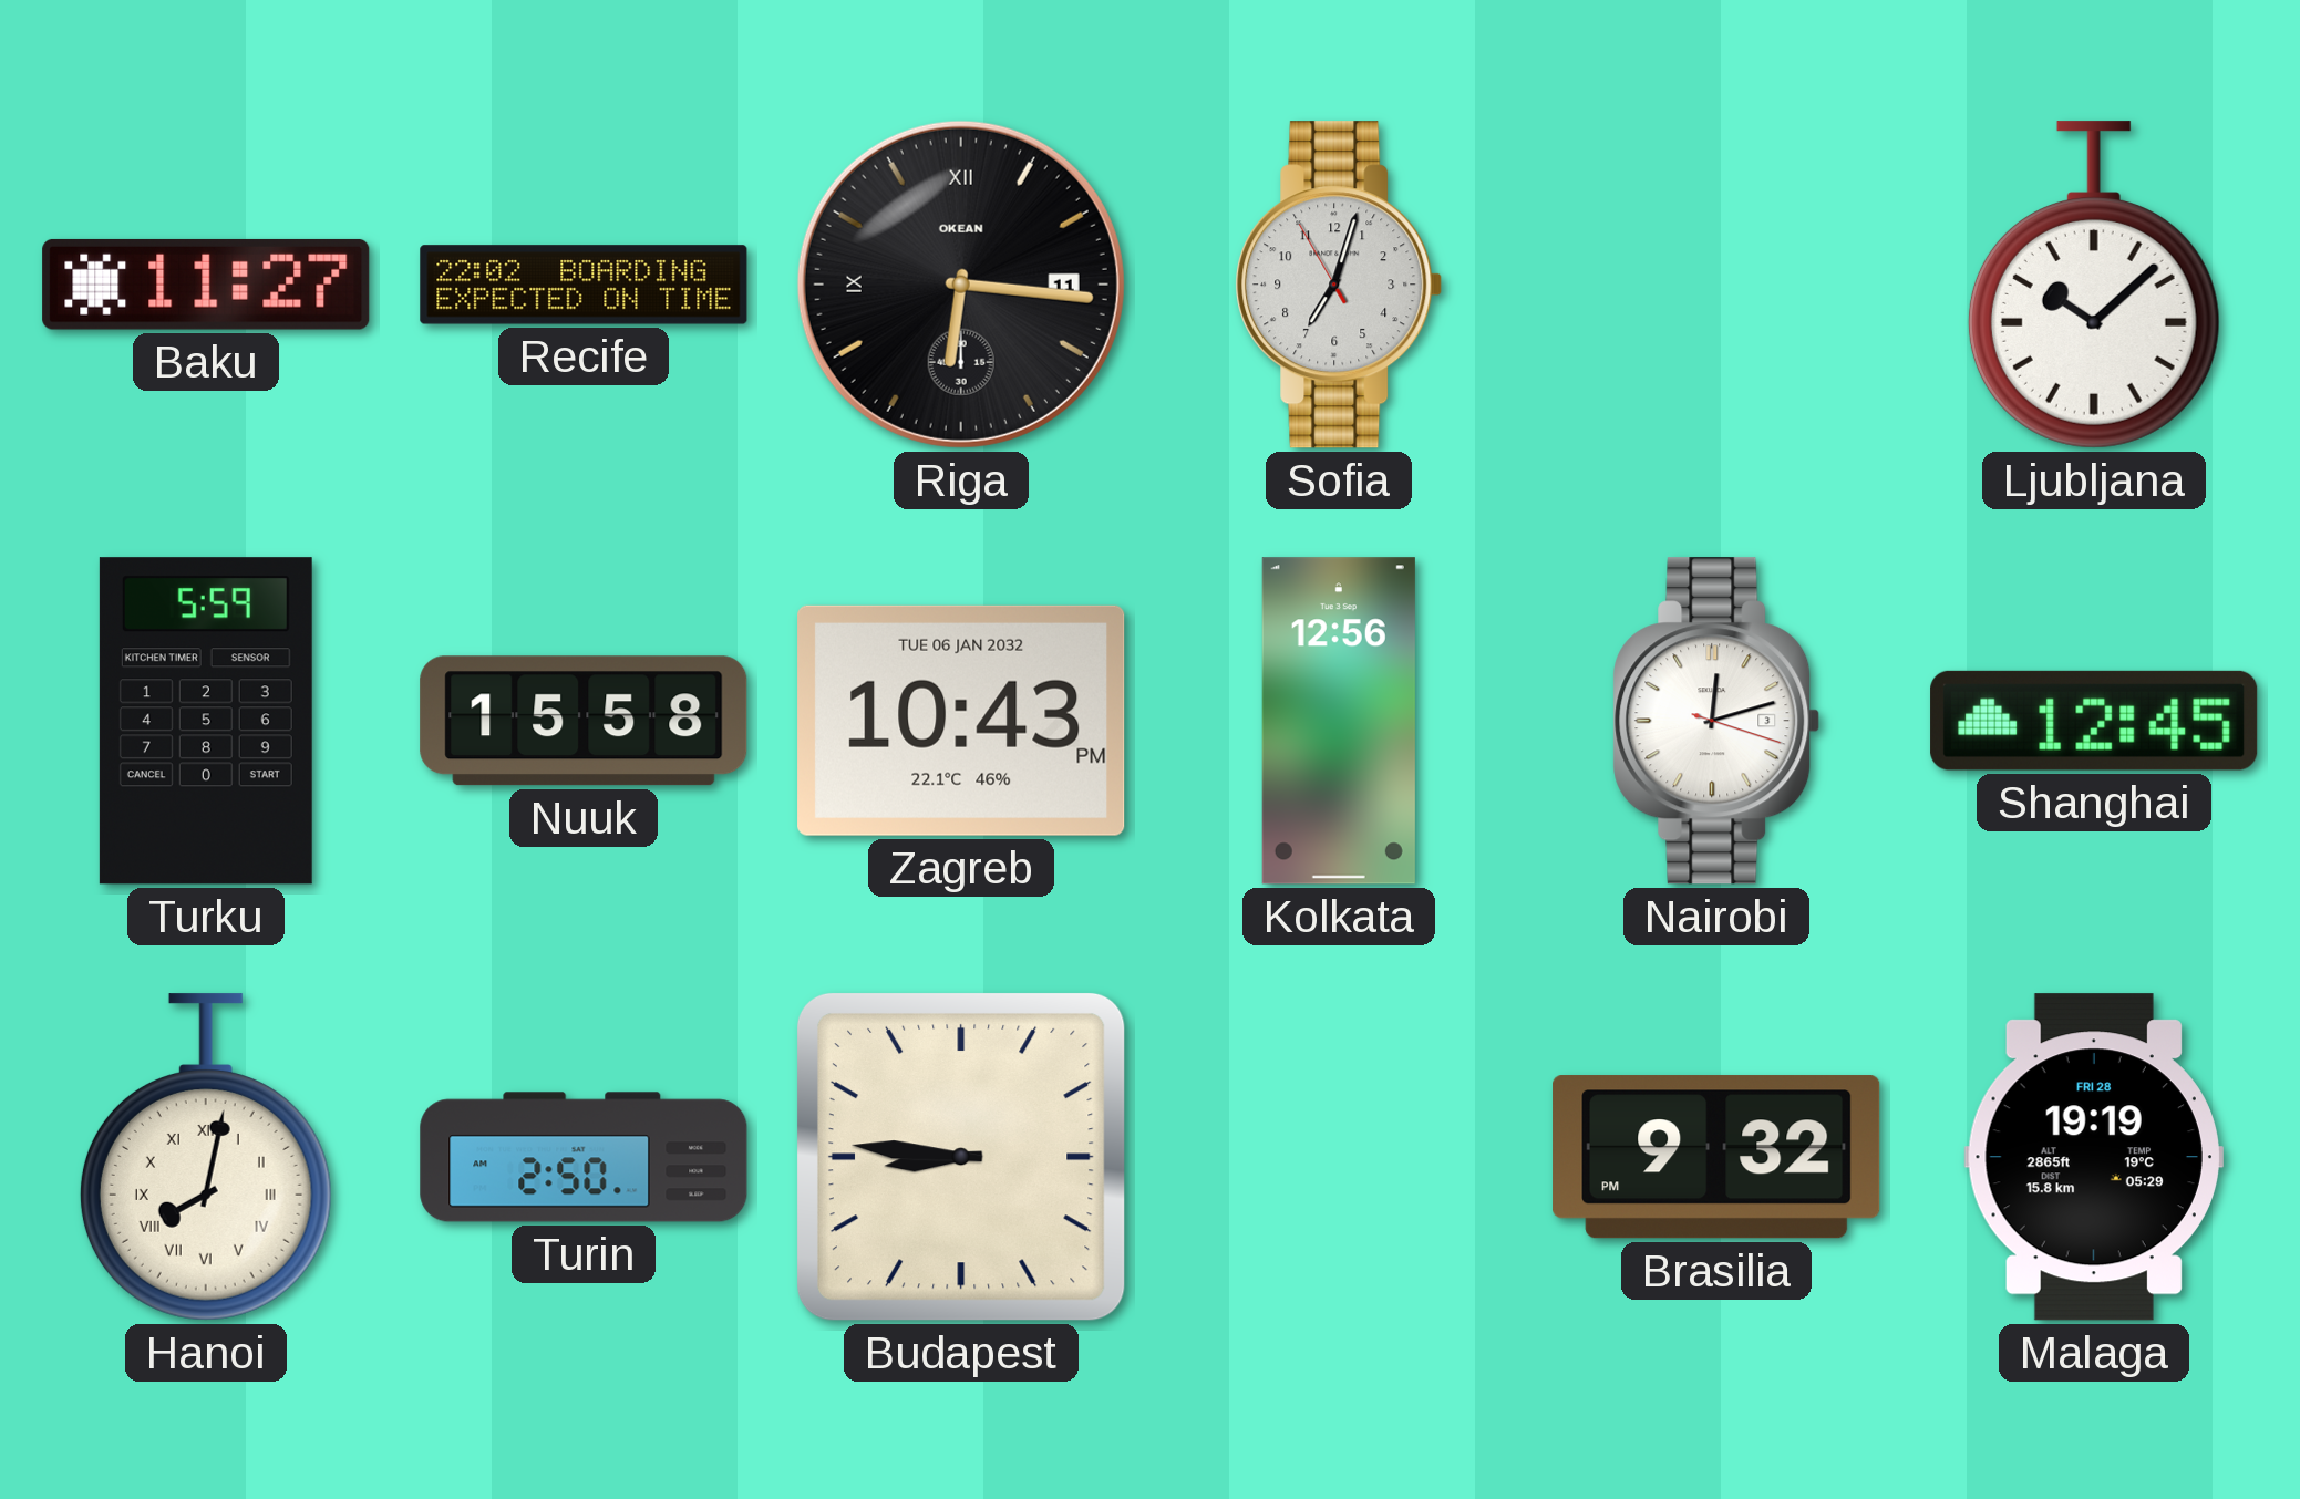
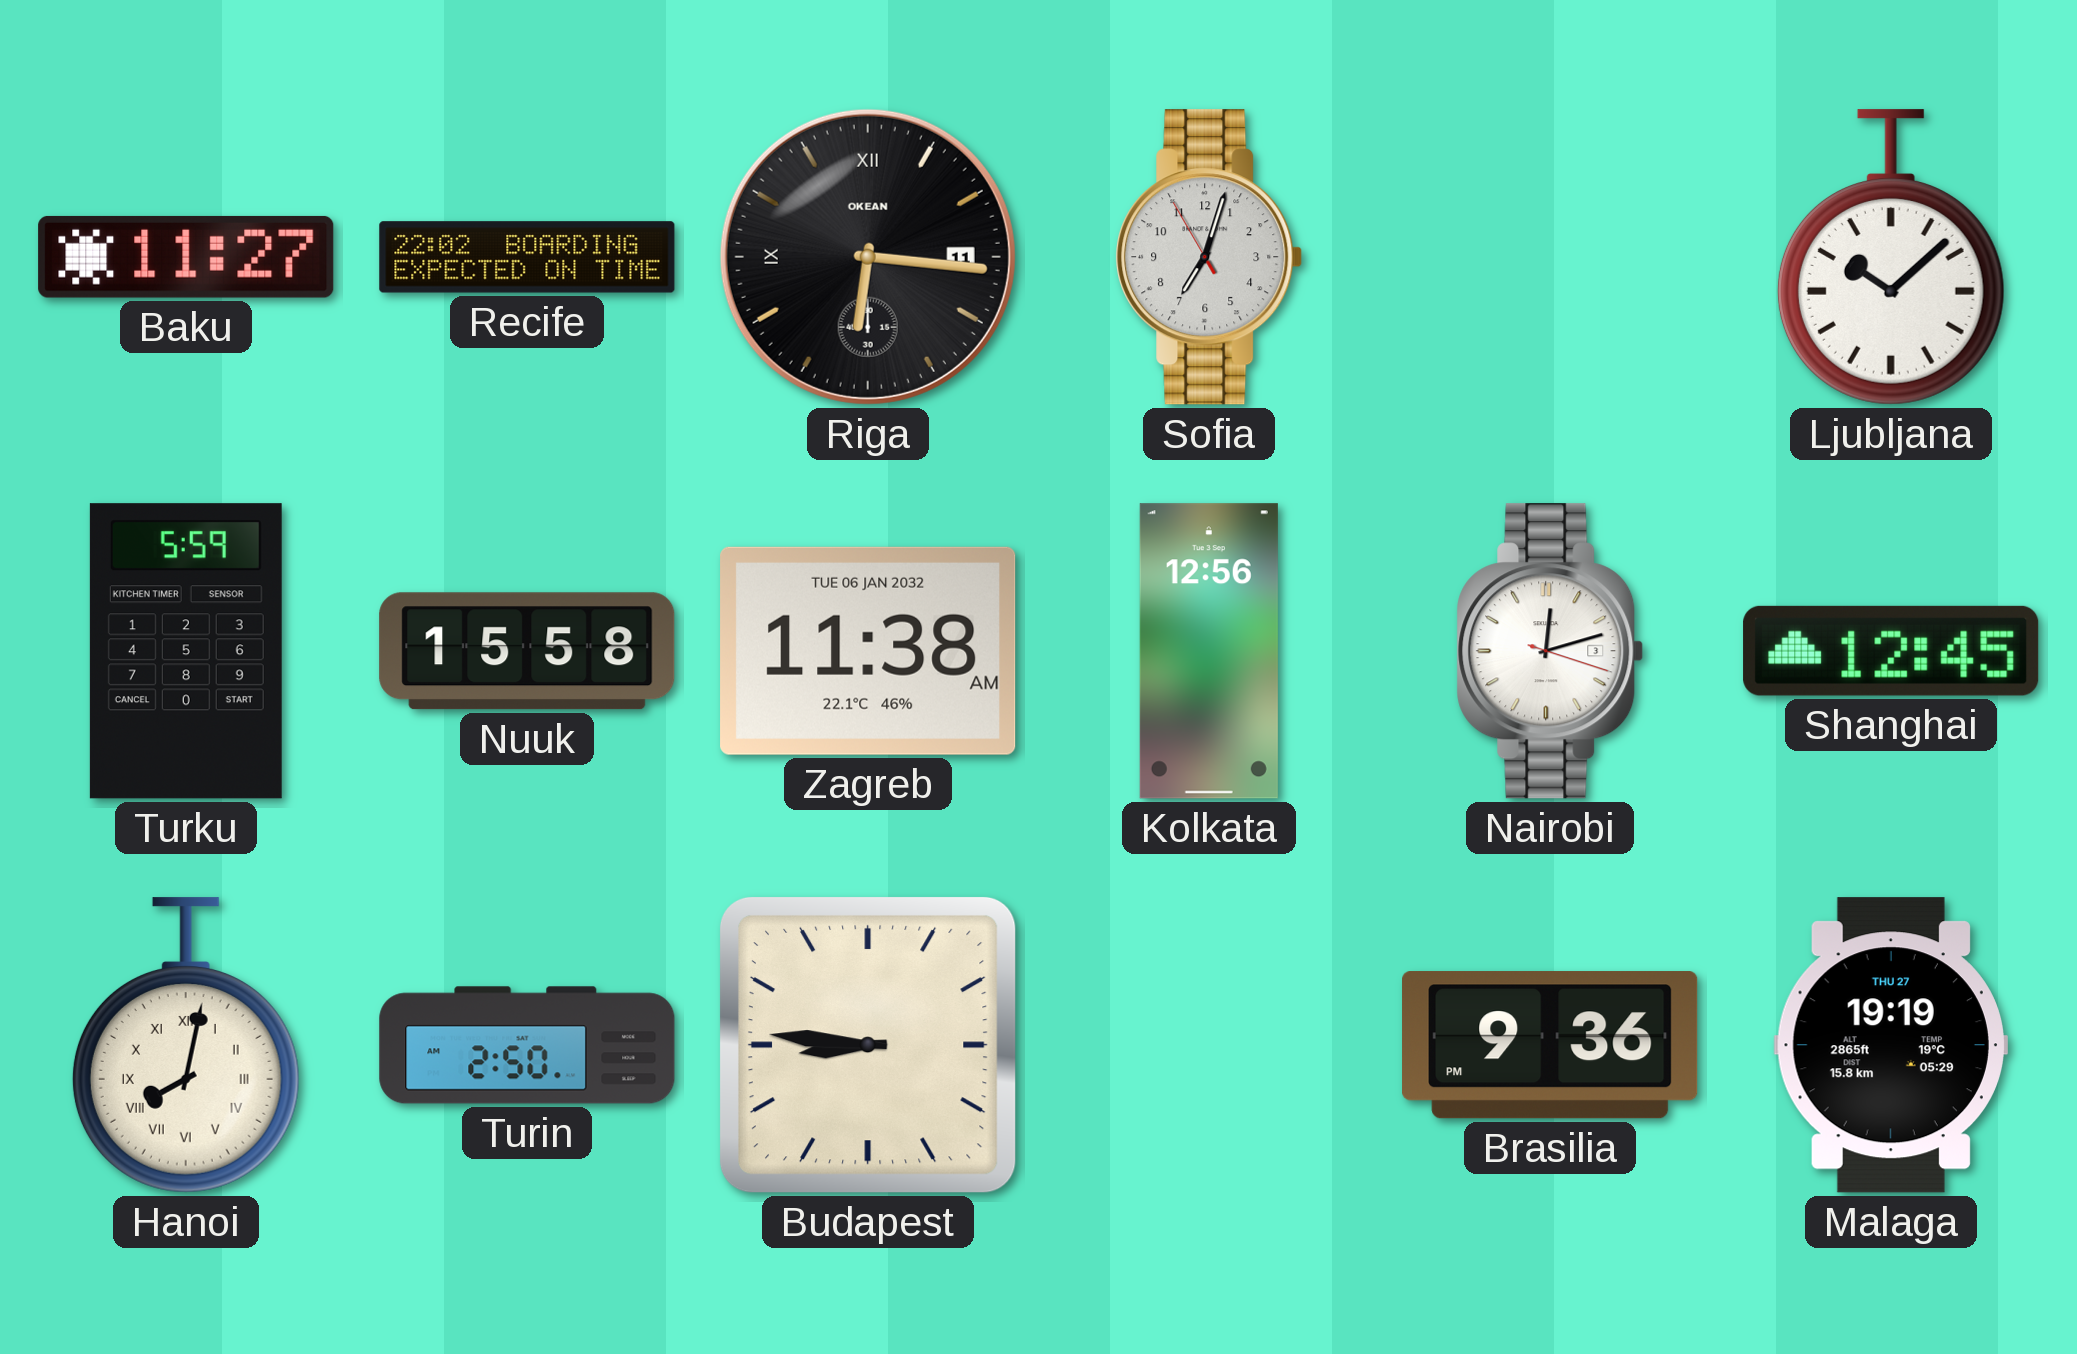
Zagreb: 10:43 -> 11:38 (868, 651)
Brasilia: 9:32 -> 9:36 (1550, 1045)
Malaga date: FRI 28 -> THU 27 (1891, 1045)
